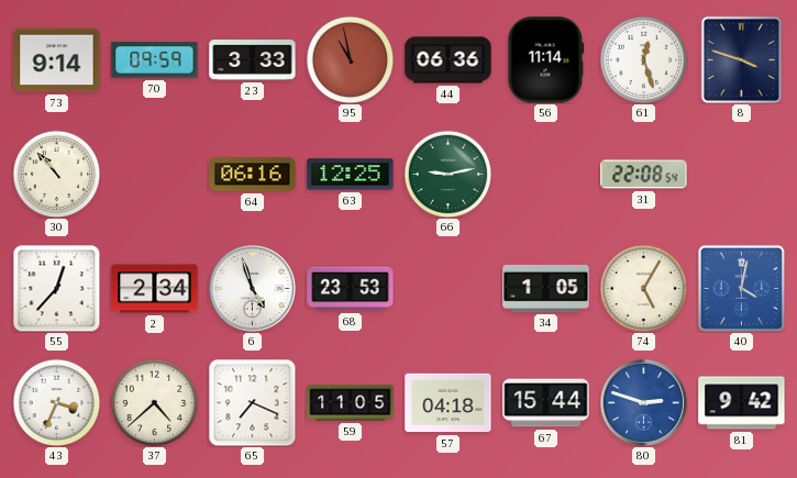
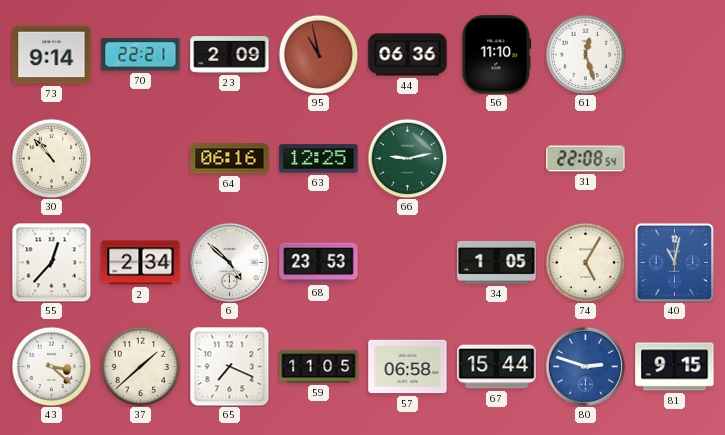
70: 09:59 -> 22:21 (141, 55)
23: 3:33 -> 2:09 (230, 55)
56: 11:14 -> 11:10 (497, 55)
8: 3:48 -> none (742, 59)
6: 4:57 -> 4:52 (229, 262)
40: 4:02 -> 11:02 (674, 262)
43: 3:34 -> 3:22 (51, 366)
37: 4:38 -> 1:38 (140, 366)
57: 04:18 -> 06:58 (408, 367)
81: 9:42 -> 9:15 (675, 367)
